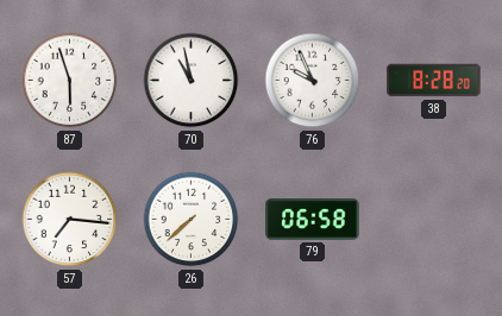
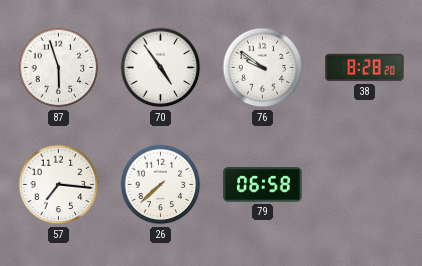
70: 10:58 -> 4:54 (161, 68)
76: 9:56 -> 9:51 (263, 68)
